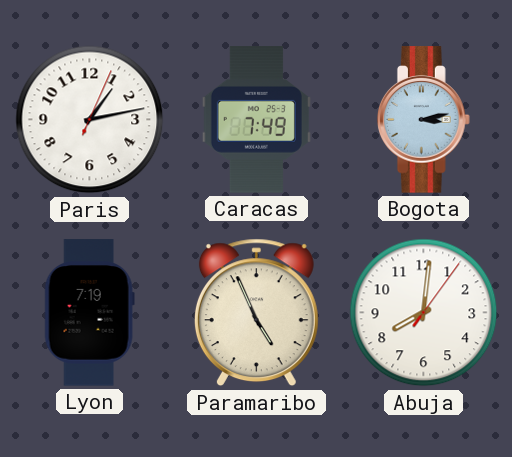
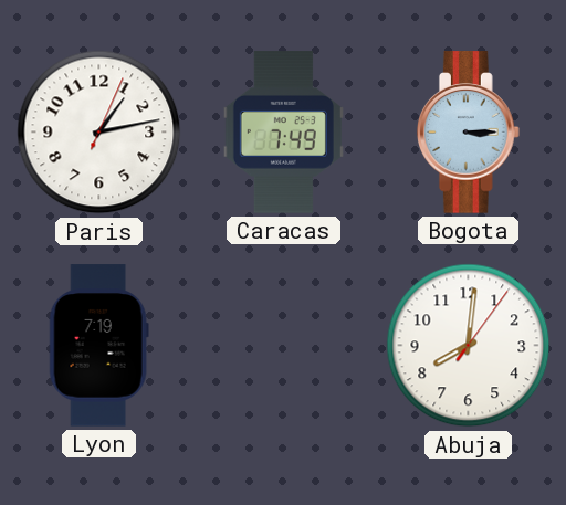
Bogota: 3:13 -> 3:15 (469, 133)
Paramaribo: 4:56 -> none (256, 313)
